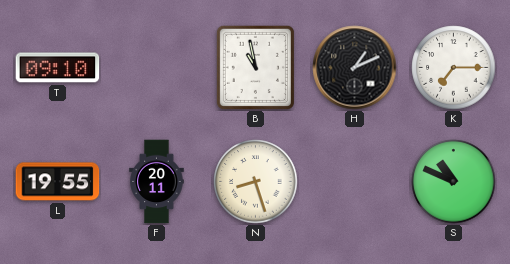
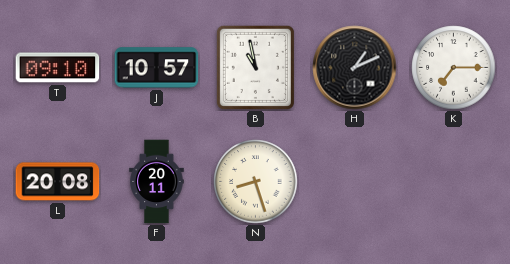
J: none -> 10:57 (157, 68)
L: 19:55 -> 20:08 (58, 182)
S: 10:49 -> none (454, 182)
